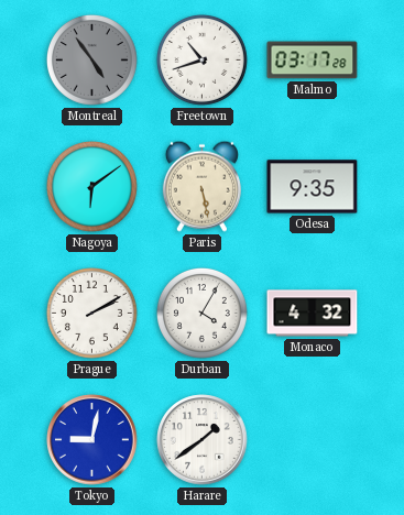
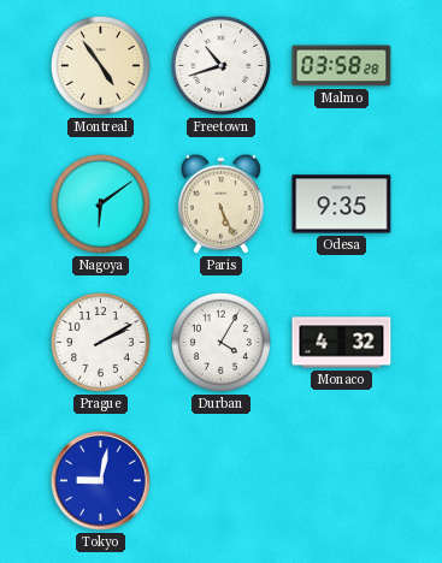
Montreal dial: grey -> cream (100, 65)
Malmo: 03:17 -> 03:58 (342, 66)
Paris: 5:28 -> 5:26 (220, 203)
Harare: 1:39 -> none (203, 440)
